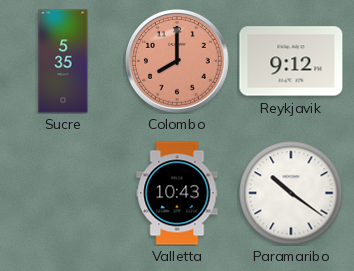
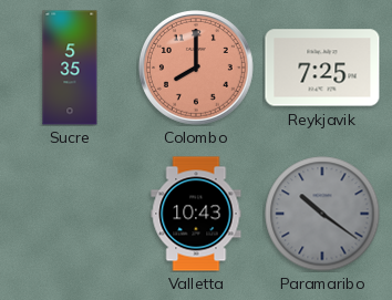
Reykjavik: 9:12 -> 7:25 (322, 68)
Paramaribo dial: white -> grey (322, 214)
